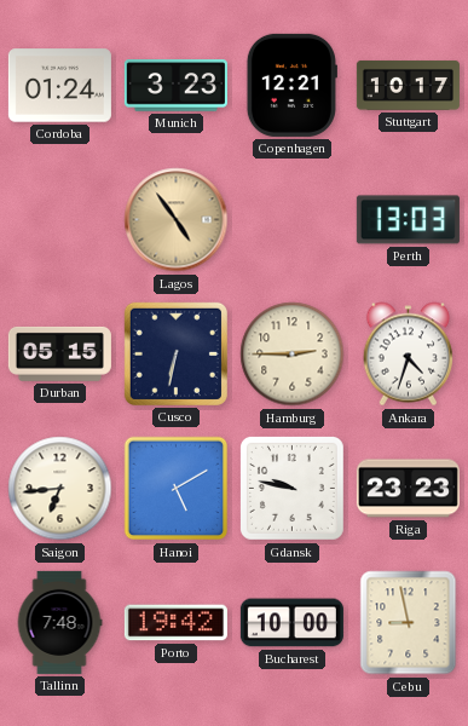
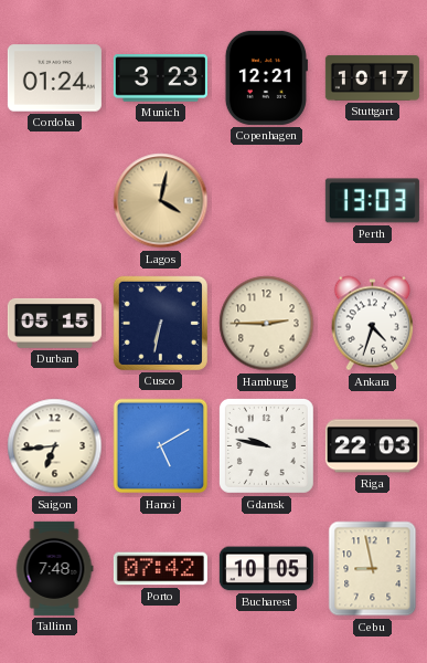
Lagos: 4:54 -> 4:02 (161, 201)
Riga: 23:23 -> 22:03 (372, 446)
Porto: 19:42 -> 07:42 (160, 569)
Bucharest: 10:00 -> 10:05 (266, 569)
